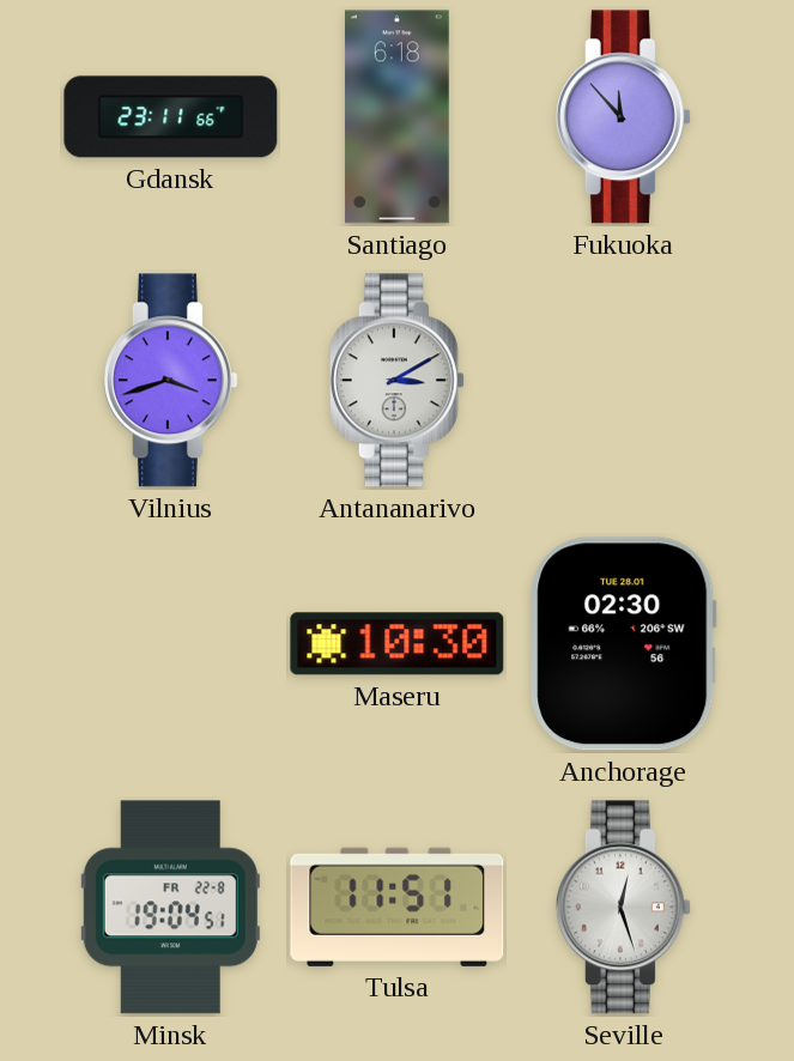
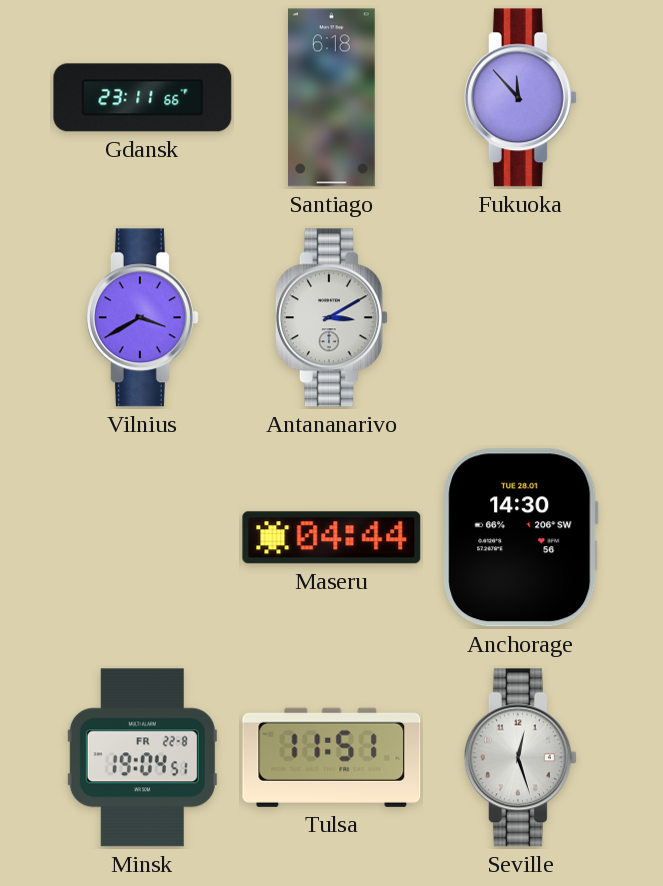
Vilnius: 3:42 -> 3:40 (142, 318)
Maseru: 10:30 -> 04:44 (332, 538)
Anchorage: 02:30 -> 14:30 (521, 538)
